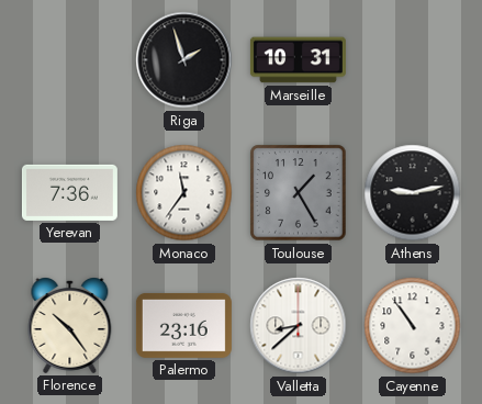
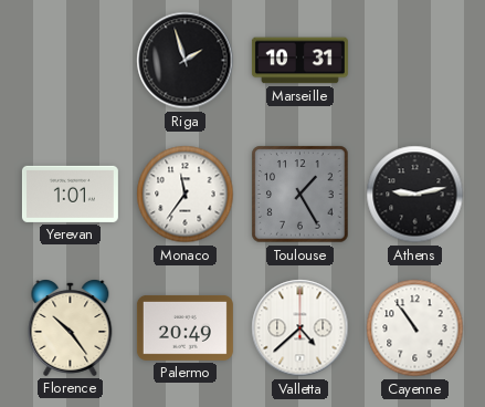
Yerevan: 7:36 -> 1:01 (70, 194)
Palermo: 23:16 -> 20:49 (184, 327)
Valletta: 8:38 -> 4:38 (301, 328)
